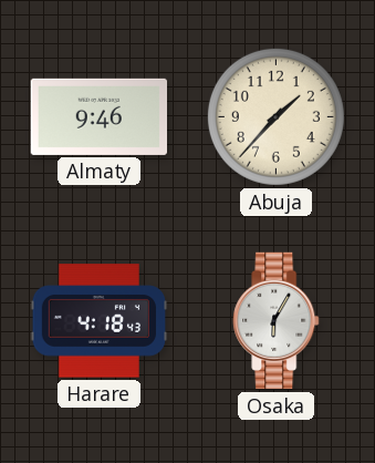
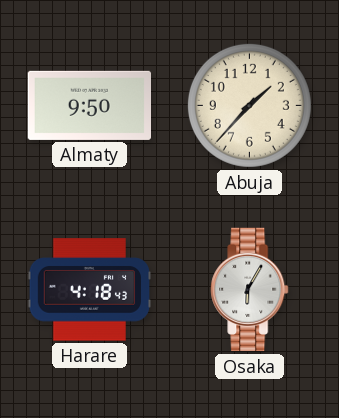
Almaty: 9:46 -> 9:50 (89, 105)
